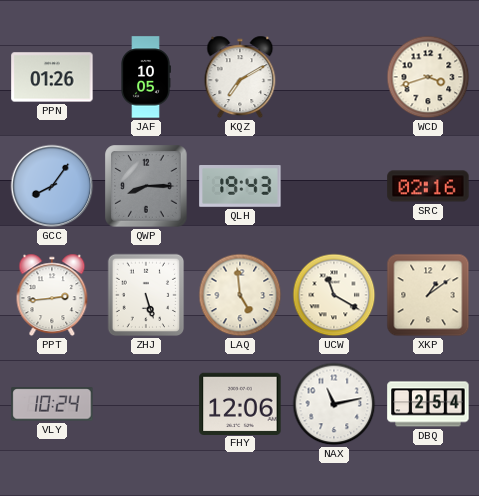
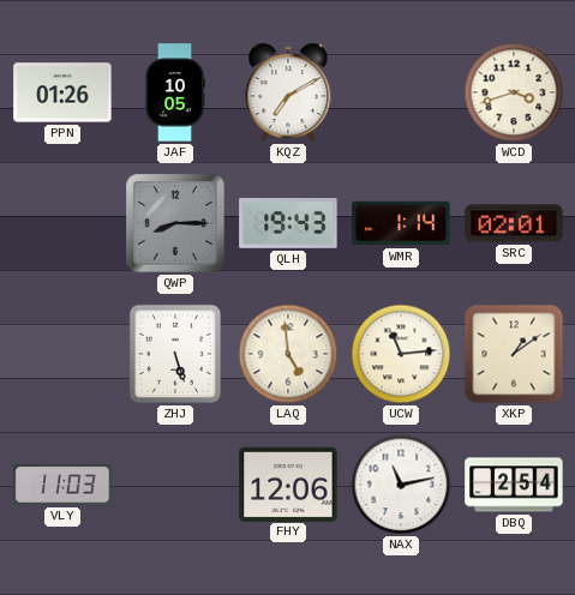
GCC: 8:06 -> none (52, 186)
WMR: none -> 1:14 (401, 223)
SRC: 02:16 -> 02:01 (514, 223)
PPT: 2:44 -> none (52, 295)
UCW: 11:20 -> 11:14 (401, 354)
VLY: 10:24 -> 11:03 (62, 485)
